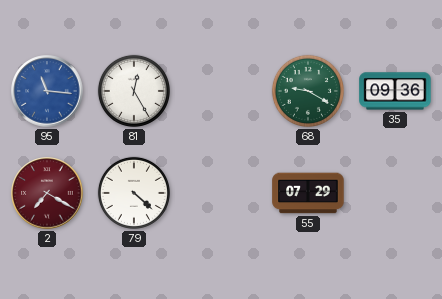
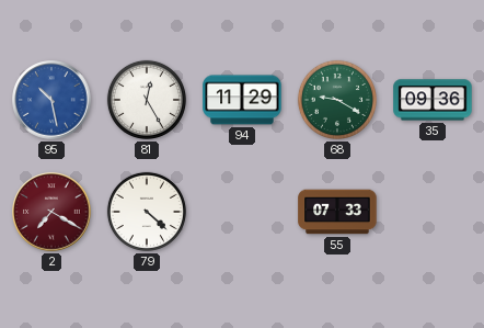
95: 11:16 -> 10:28 (51, 100)
94: none -> 11:29 (242, 100)
55: 07:29 -> 07:33 (337, 212)
